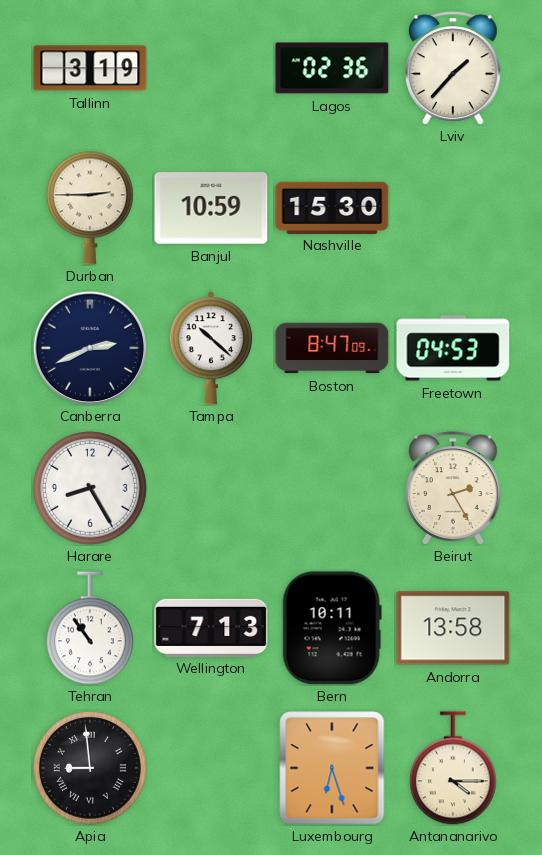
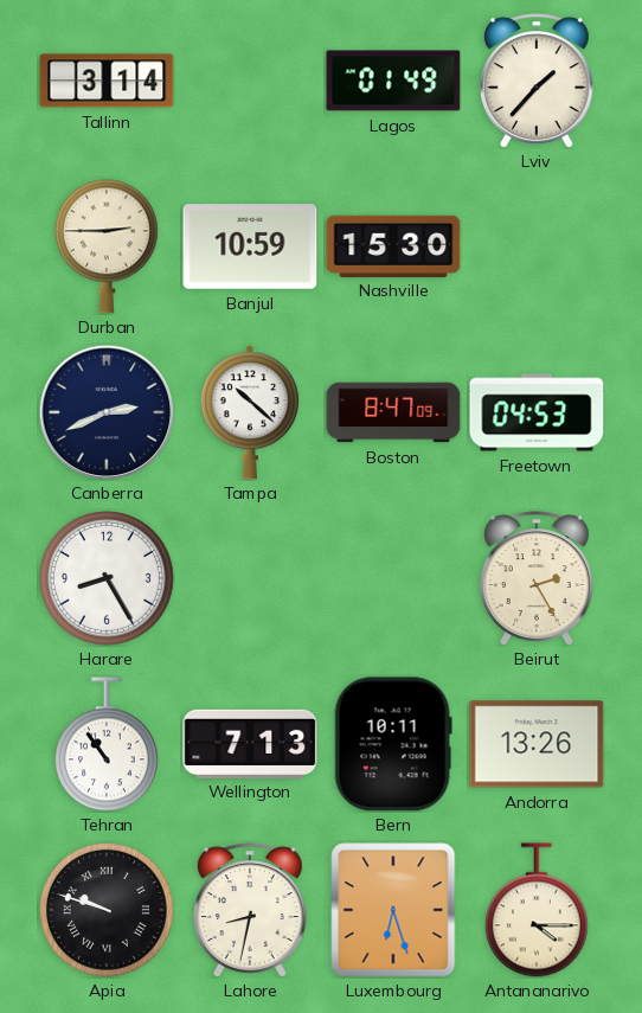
Tallinn: 3:19 -> 3:14 (107, 81)
Lagos: 02:36 -> 01:49 (393, 81)
Andorra: 13:58 -> 13:26 (537, 744)
Apia: 8:59 -> 9:48 (108, 911)
Lahore: none -> 8:32 (251, 910)
